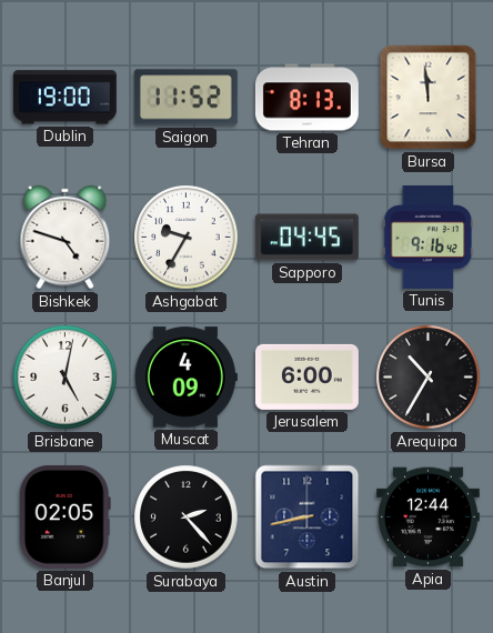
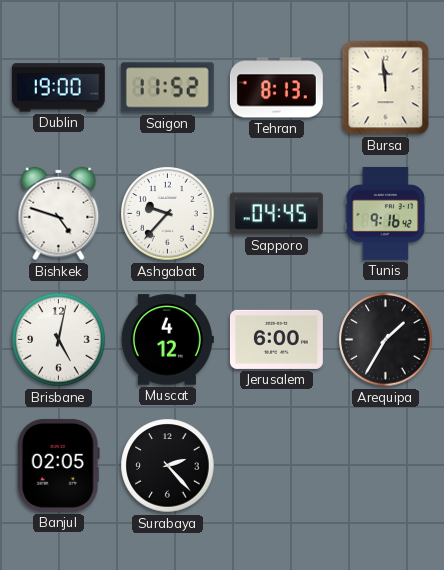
Ashgabat: 9:35 -> 9:37 (168, 214)
Muscat: 4:09 -> 4:12 (167, 340)
Arequipa: 10:35 -> 1:35 (386, 340)
Austin: 8:43 -> none (308, 518)
Apia: 12:44 -> none (427, 518)
